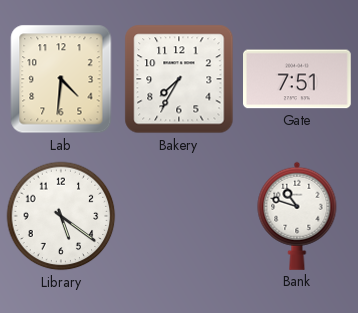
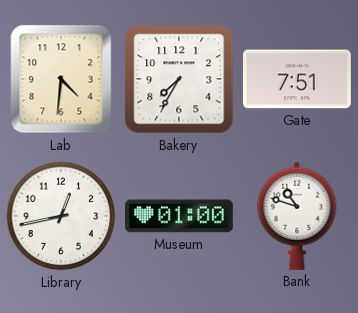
Library: 5:21 -> 12:43 (61, 216)
Museum: none -> 01:00 (180, 216)
